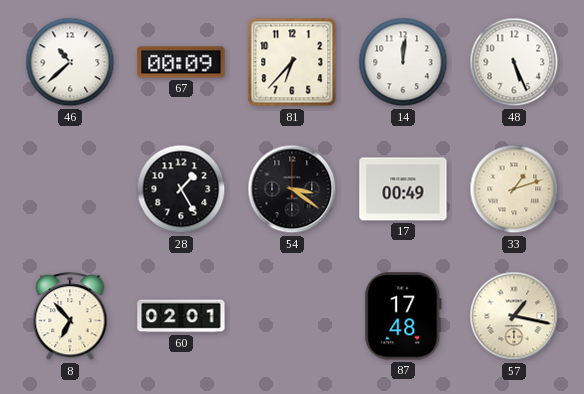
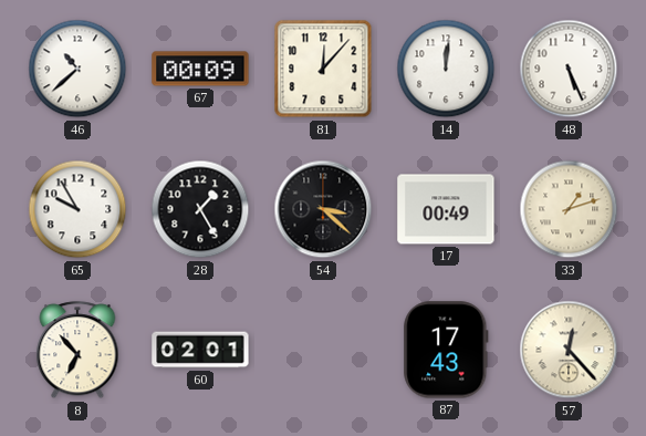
81: 6:37 -> 12:07 (323, 69)
65: none -> 9:55 (77, 209)
54: 3:21 -> 3:22 (323, 209)
87: 17:48 -> 17:43 (446, 350)
57: 1:17 -> 12:23 (569, 350)
